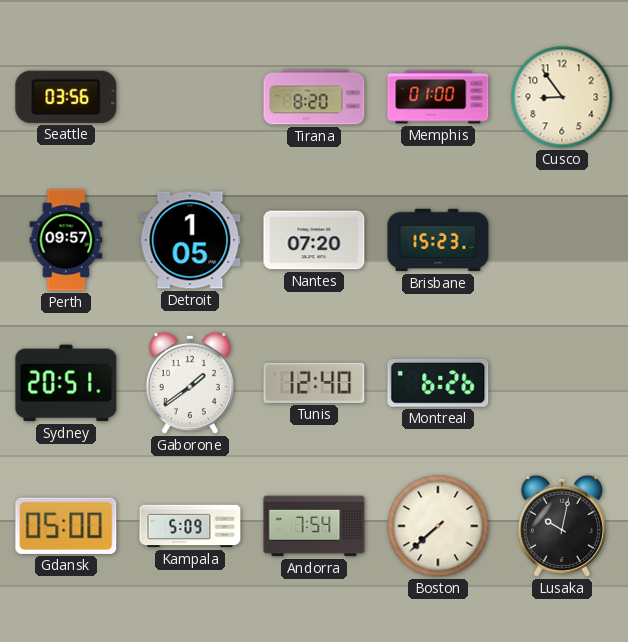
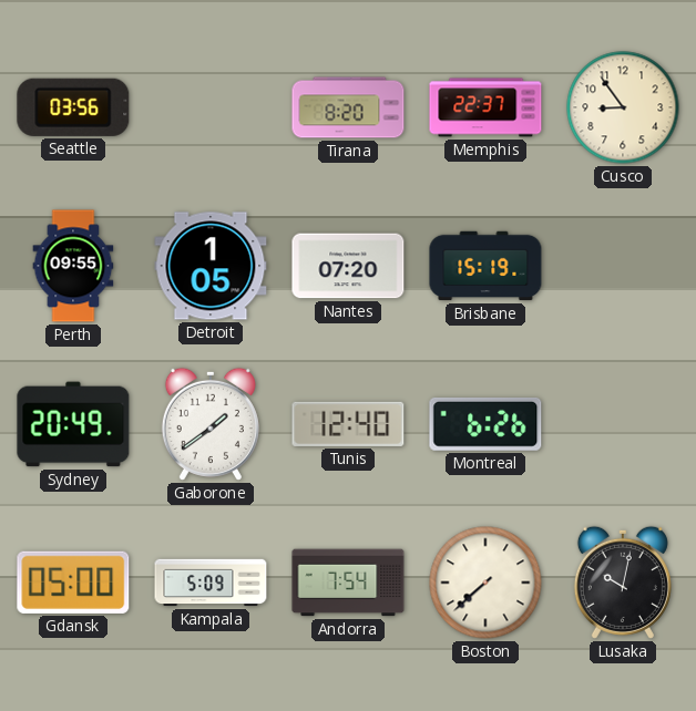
Memphis: 01:00 -> 22:37 (485, 107)
Perth: 09:57 -> 09:55 (73, 266)
Brisbane: 15:23 -> 15:19 (485, 266)
Sydney: 20:51 -> 20:49 (73, 424)
